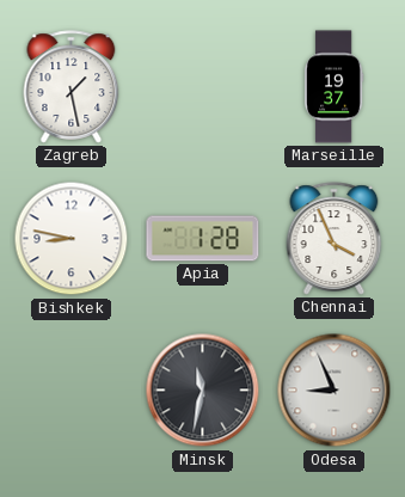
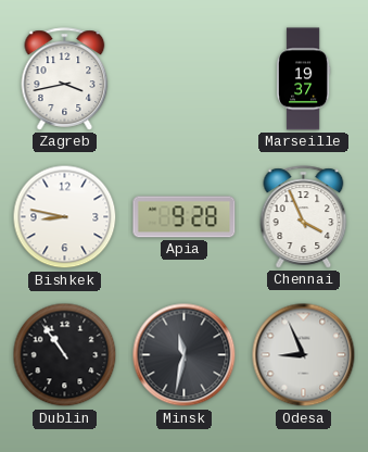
Zagreb: 1:28 -> 3:43 (65, 79)
Apia: 1:28 -> 9:28 (185, 217)
Dublin: none -> 10:54 (65, 355)
